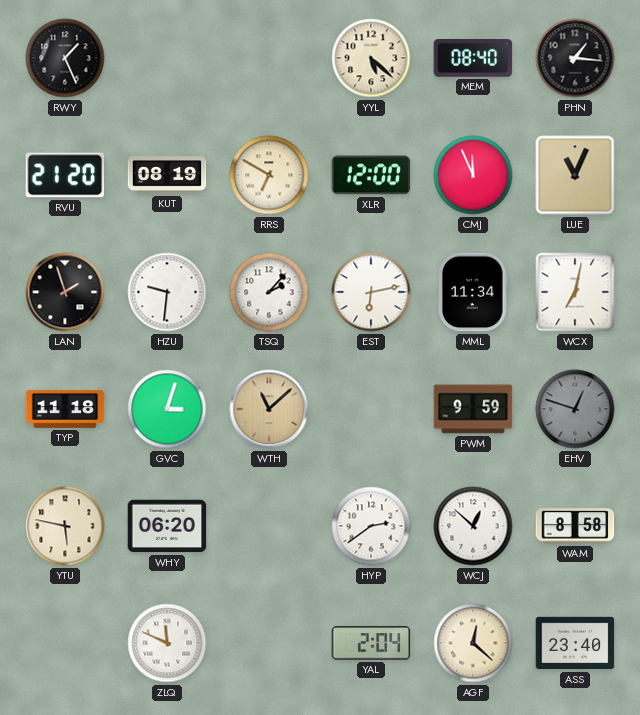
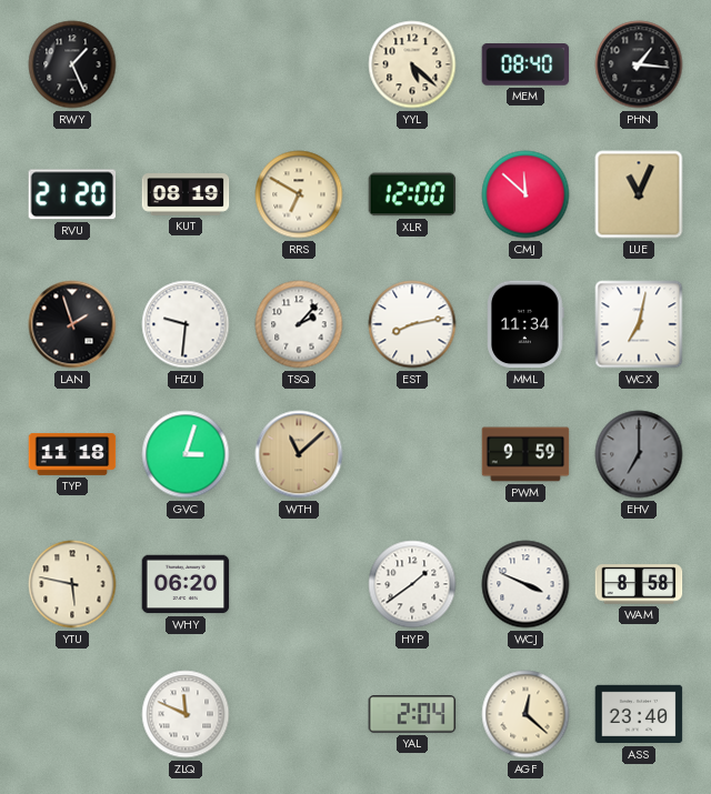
CMJ: 11:56 -> 11:52 (525, 194)
EST: 6:13 -> 8:13 (412, 324)
EHV: 12:48 -> 7:00 (639, 454)
HYP: 2:39 -> 1:39 (412, 584)
WCJ: 12:52 -> 3:49 (525, 584)
